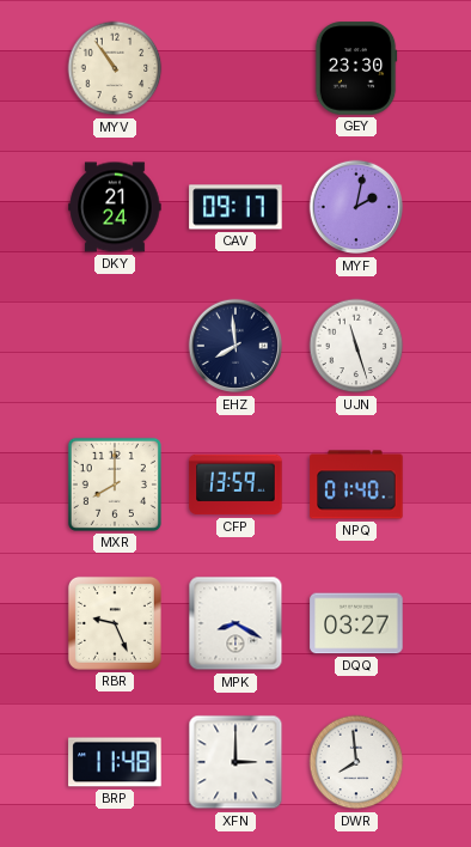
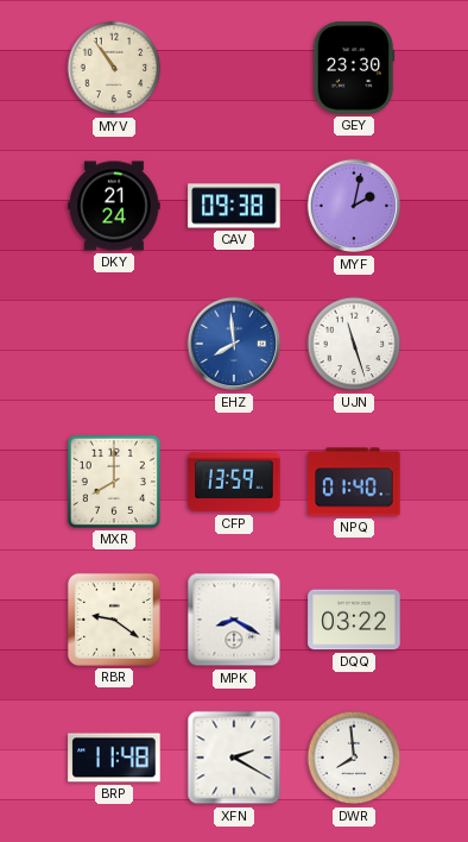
CAV: 09:17 -> 09:38 (234, 206)
EHZ dial: navy -> blue (234, 344)
RBR: 9:26 -> 9:21 (114, 620)
DQQ: 03:27 -> 03:22 (354, 620)
XFN: 3:00 -> 2:20 (234, 758)
